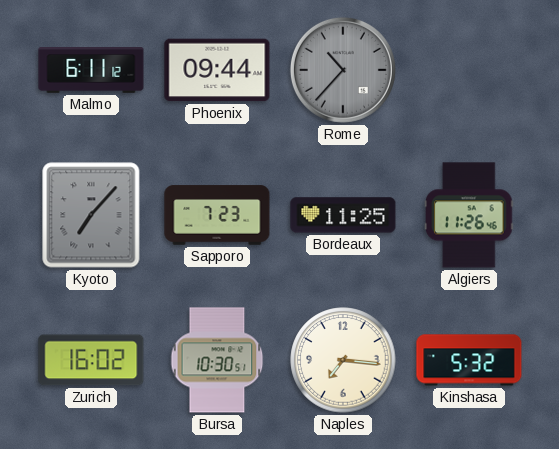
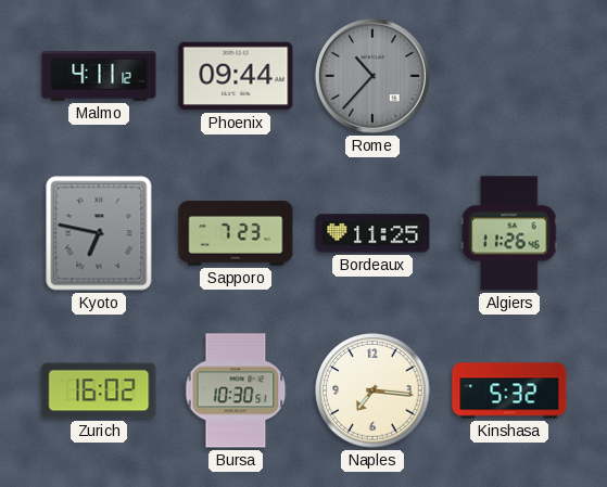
Malmo: 6:11 -> 4:11 (99, 76)
Kyoto: 7:07 -> 6:47 (99, 233)
